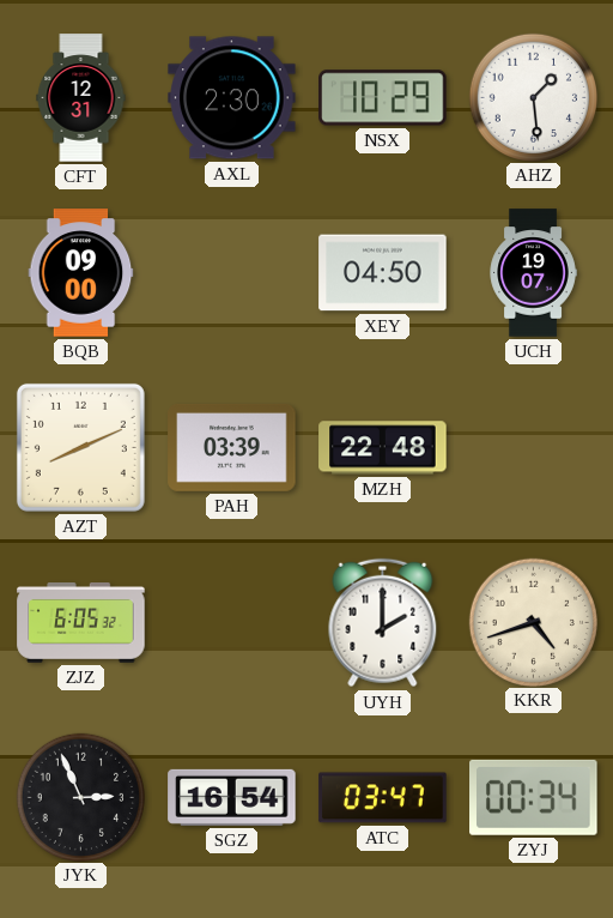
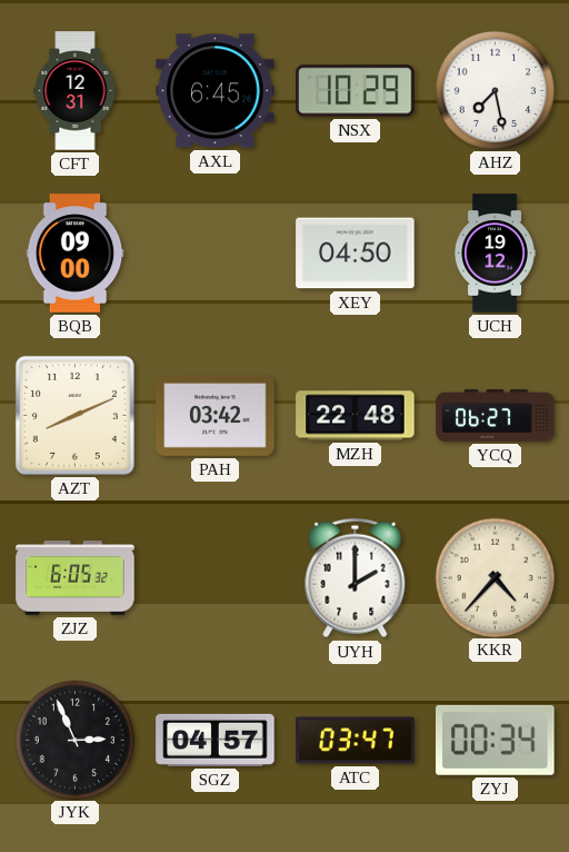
AXL: 2:30 -> 6:45 (216, 91)
AHZ: 1:29 -> 7:28 (495, 90)
UCH: 19:07 -> 19:12 (495, 254)
PAH: 03:39 -> 03:42 (216, 415)
YCQ: none -> 06:27 (496, 416)
KKR: 4:42 -> 4:37 (495, 577)
SGZ: 16:54 -> 04:57 (216, 740)
